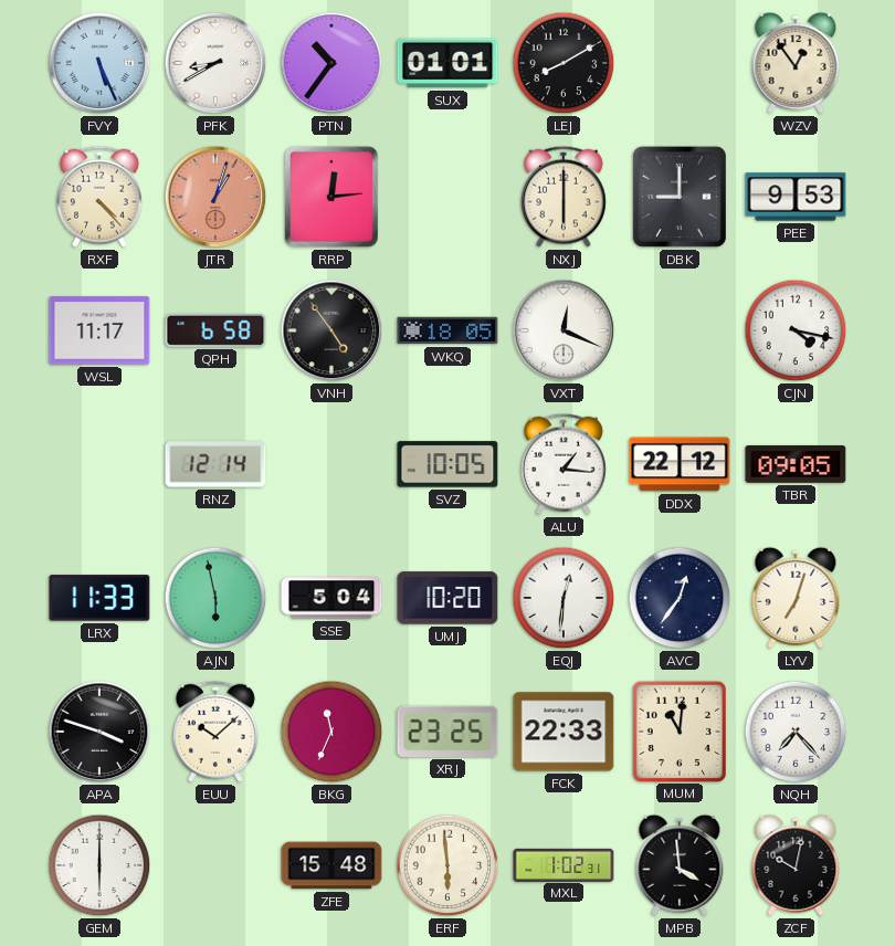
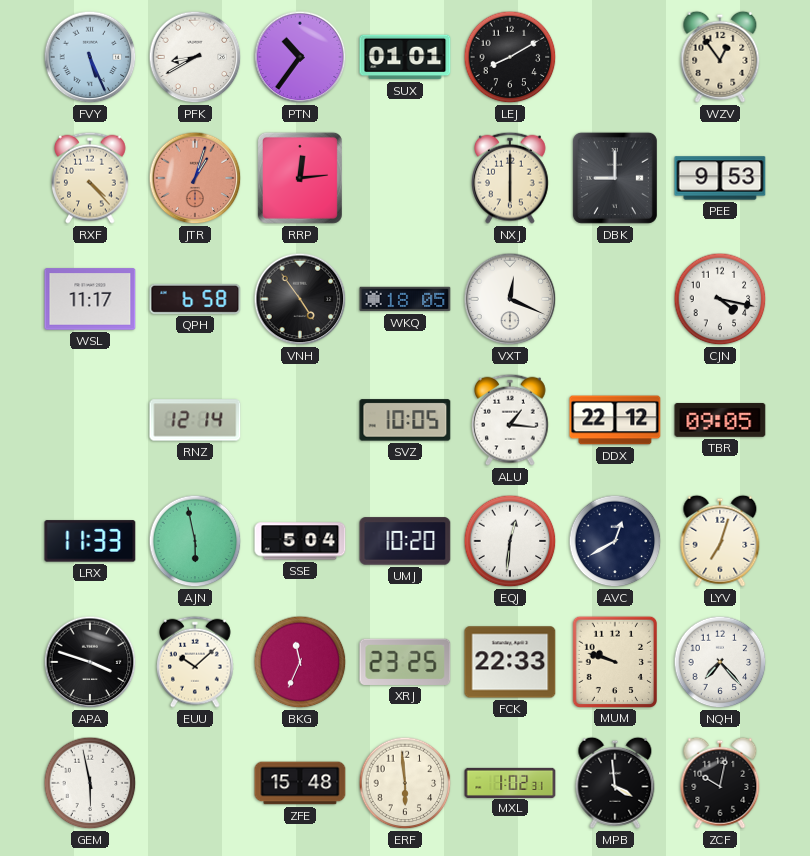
AVC: 12:36 -> 12:40 (615, 541)
MUM: 11:01 -> 9:48 (614, 661)
GEM: 6:00 -> 5:58 (90, 783)
